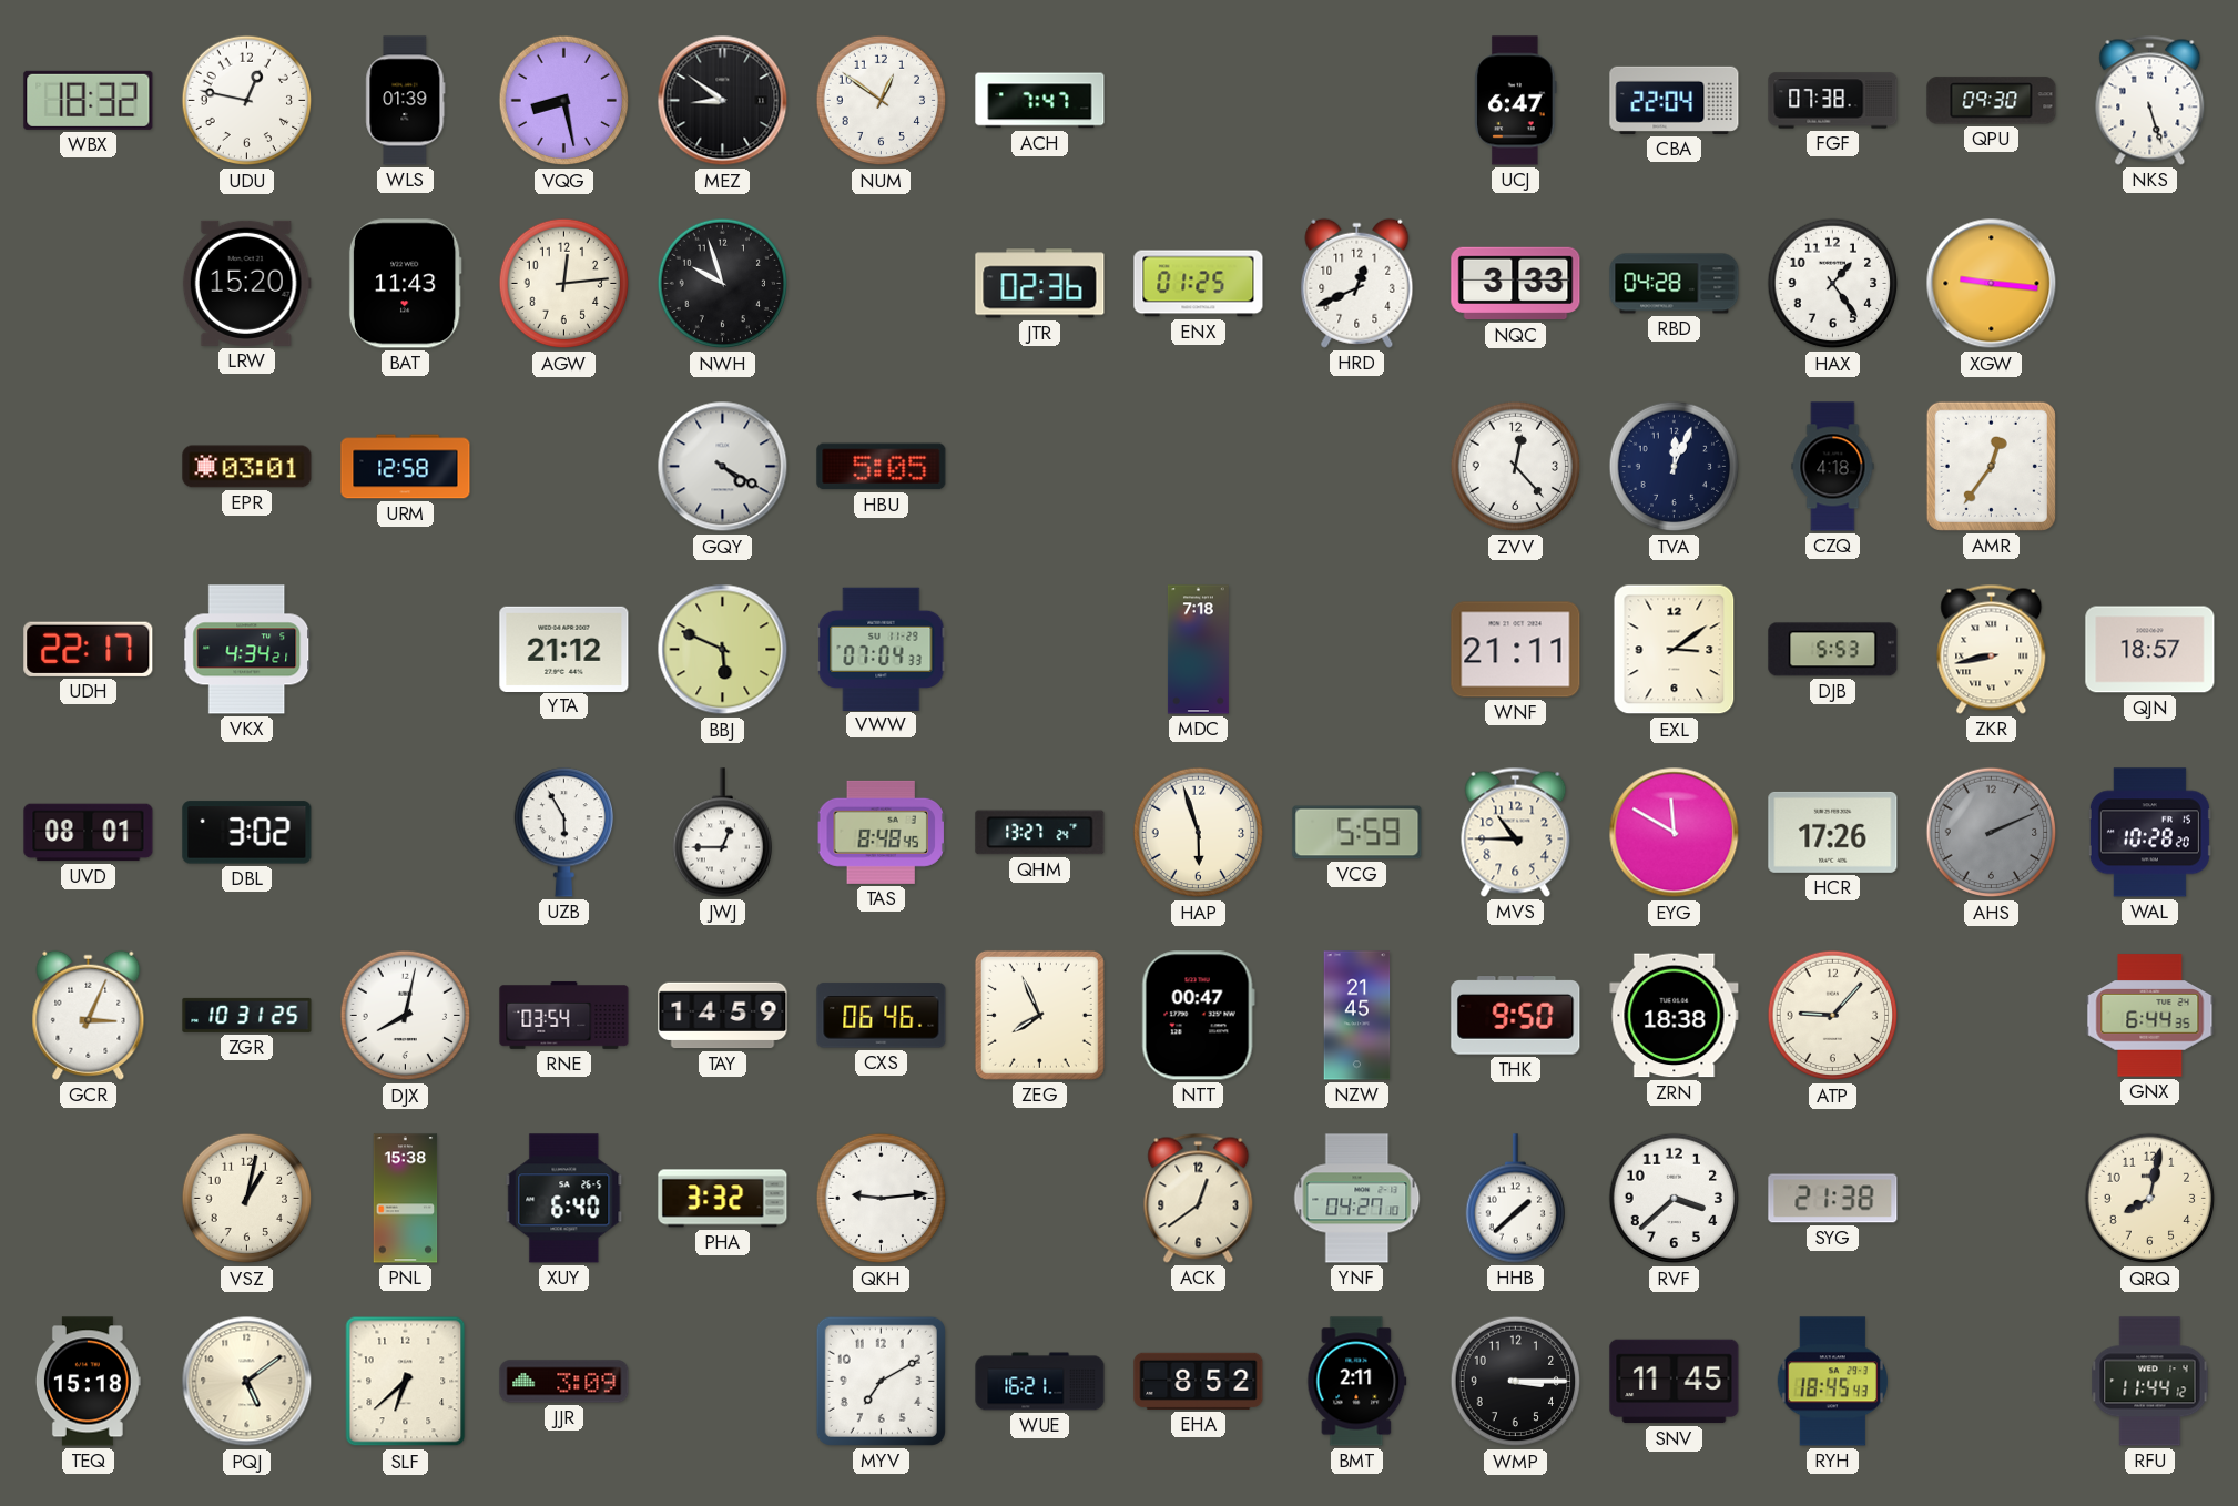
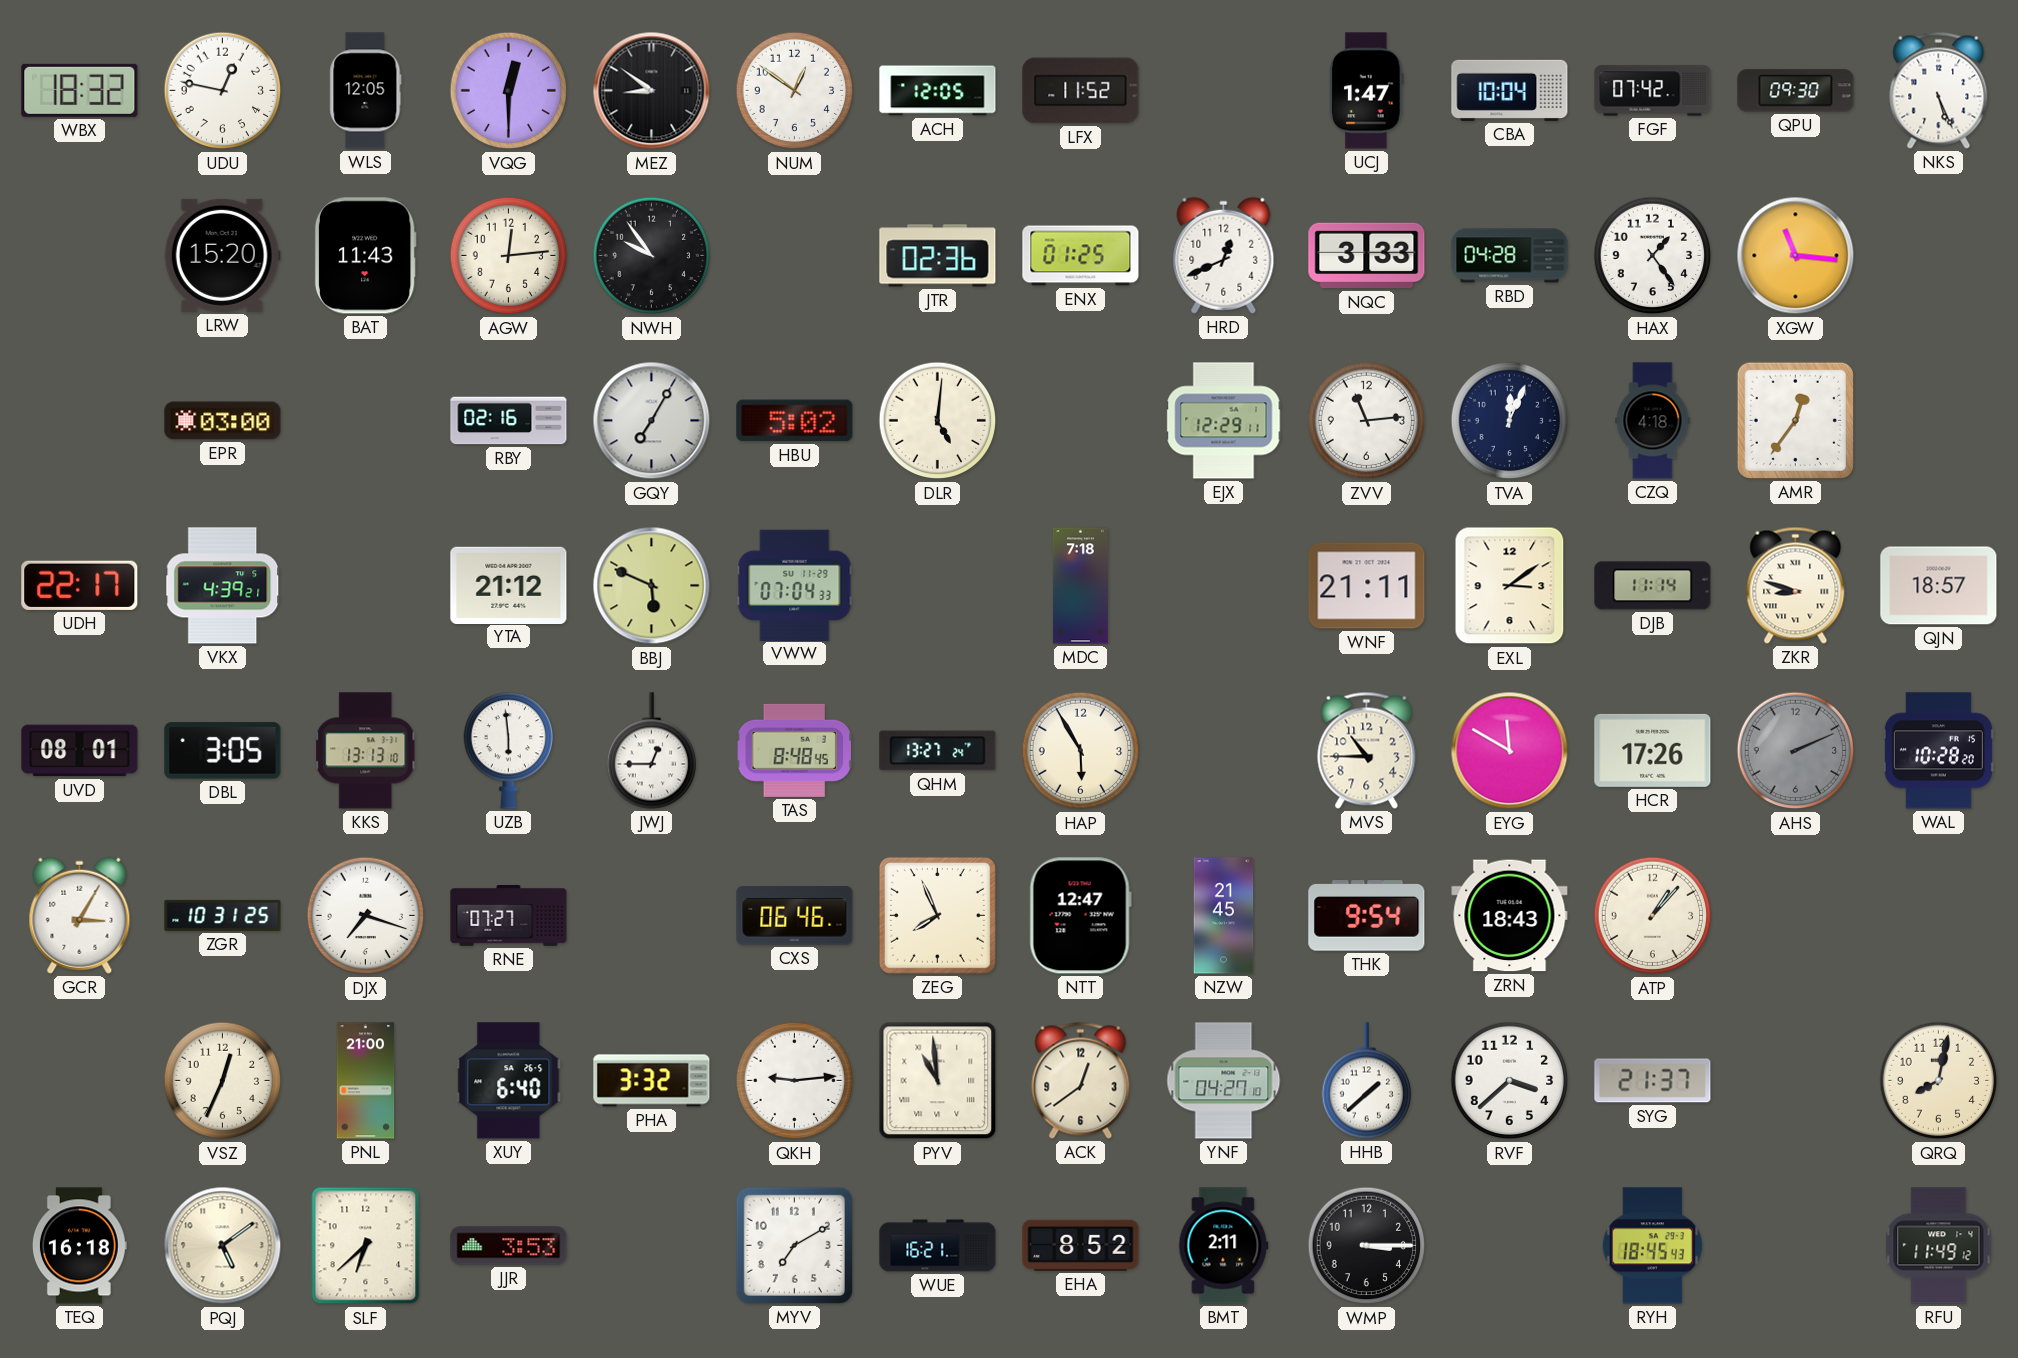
WLS: 01:39 -> 12:05 (366, 91)
VQG: 8:28 -> 12:30 (509, 91)
ACH: 7:47 -> 12:05 (938, 91)
LFX: none -> 11:52 (1081, 91)
UCJ: 6:47 -> 1:47 (1367, 91)
CBA: 22:04 -> 10:04 (1510, 90)
FGF: 07:38 -> 07:42 (1653, 91)
NKS: 5:27 -> 5:26 (1939, 90)
NWH: 9:57 -> 9:54 (652, 256)
XGW: 9:16 -> 11:16 (1796, 256)
EPR: 03:01 -> 03:00 (223, 421)
URM: 12:58 -> none (406, 467)
RBY: none -> 02:16 (509, 421)
GQY: 4:20 -> 7:05 (652, 421)
HBU: 5:05 -> 5:02 (795, 421)
DLR: none -> 5:01 (938, 421)
EJX: none -> 12:29 (1224, 421)
ZVV: 12:23 -> 11:14 (1367, 421)
VKX: 4:34 -> 4:39 (223, 586)
DJB: 5:53 -> 11:14 (1653, 586)
ZKR: 8:43 -> 8:48 (1796, 585)
DBL: 3:02 -> 3:05 (223, 751)
KKS: none -> 13:13 (366, 751)
UZB: 5:55 -> 5:59 (508, 751)
HAP: 5:57 -> 5:55 (1081, 751)
VCG: 5:59 -> none (1357, 833)
GCR: 3:04 -> 3:05 (80, 915)
DJX: 8:02 -> 7:18 (366, 916)
RNE: 03:54 -> 07:27 (509, 916)
TAY: 14:59 -> none (723, 1016)
NTT: 00:47 -> 12:47 (1080, 916)
THK: 9:50 -> 9:54 (1367, 916)
ZRN: 18:38 -> 18:43 (1510, 916)
ATP: 9:07 -> 1:07 (1653, 916)
GNX: 6:44 -> none (2150, 1016)
VSZ: 1:02 -> 12:34 (223, 1081)
PNL: 15:38 -> 21:00 (366, 1081)
PYV: none -> 10:59 (938, 1081)
SYG: 21:38 -> 21:37 (1653, 1081)
TEQ: 15:18 -> 16:18 (79, 1246)
JJR: 3:09 -> 3:53 (509, 1246)
SNV: 11:45 -> none (1675, 1382)
RFU: 11:44 -> 11:49 (1939, 1246)
